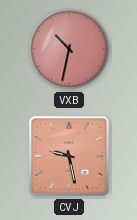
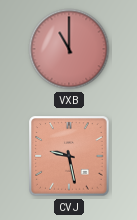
VXB: 10:32 -> 11:00 (69, 49)
